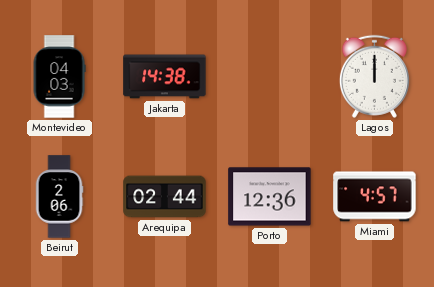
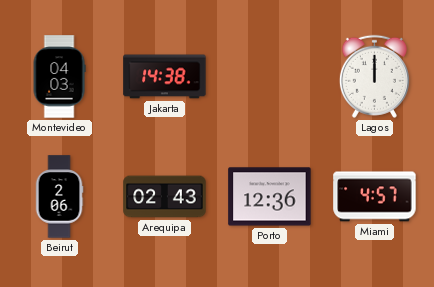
Arequipa: 02:44 -> 02:43 (165, 197)
